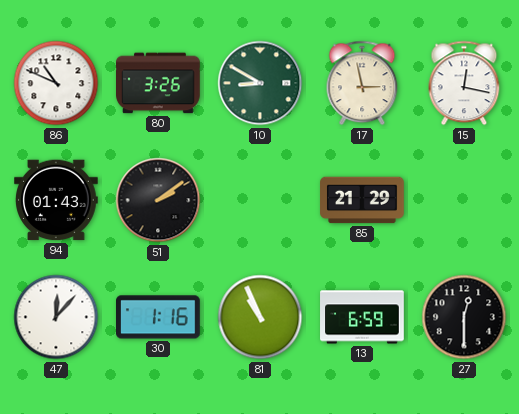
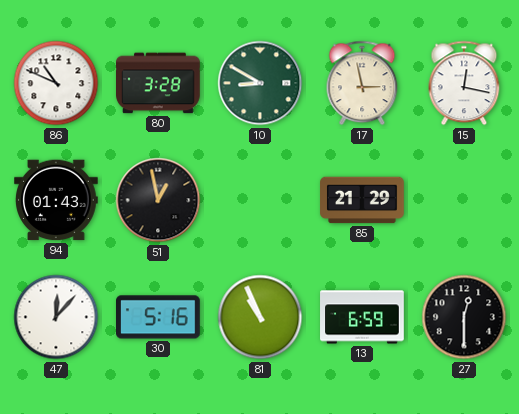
80: 3:26 -> 3:28 (158, 83)
51: 2:09 -> 12:58 (158, 200)
30: 1:16 -> 5:16 (159, 317)
